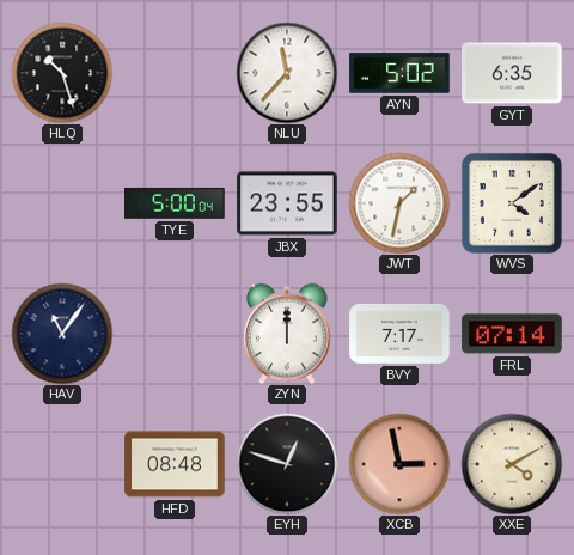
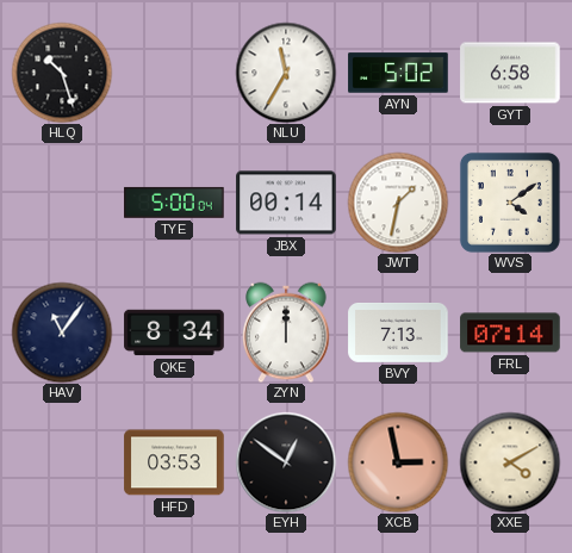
NLU: 11:37 -> 11:35 (286, 73)
GYT: 6:35 -> 6:58 (510, 73)
JBX: 23:55 -> 00:14 (286, 203)
QKE: none -> 8:34 (174, 333)
BVY: 7:17 -> 7:13 (398, 334)
HFD: 08:48 -> 03:53 (174, 462)
EYH: 12:48 -> 12:51 (286, 462)
